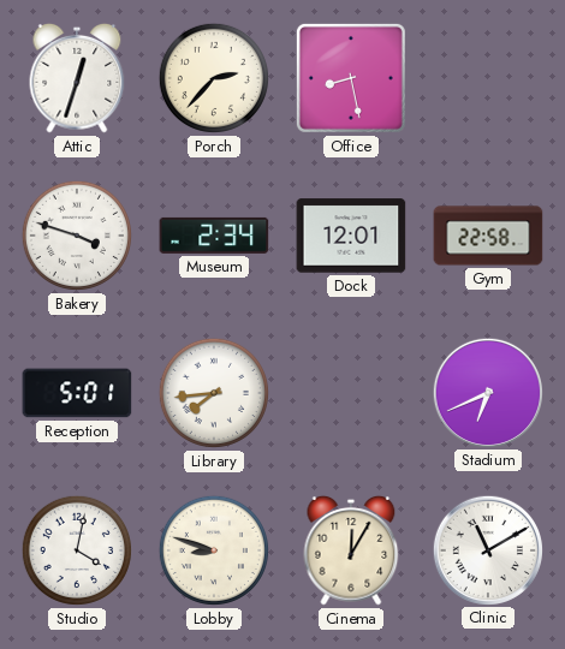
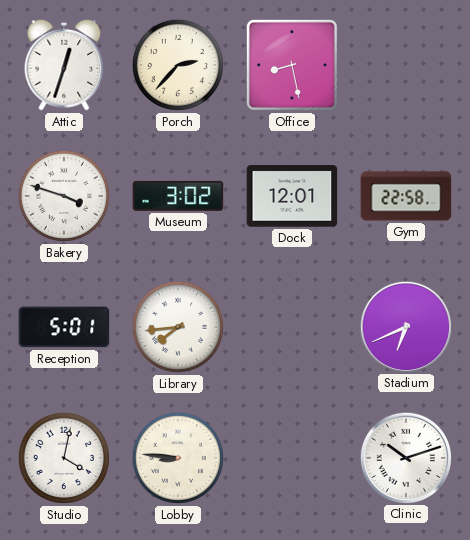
Museum: 2:34 -> 3:02 (178, 196)
Lobby: 8:48 -> 8:46 (178, 458)
Cinema: 12:05 -> none (351, 550)
Clinic: 11:10 -> 10:12 (405, 457)
